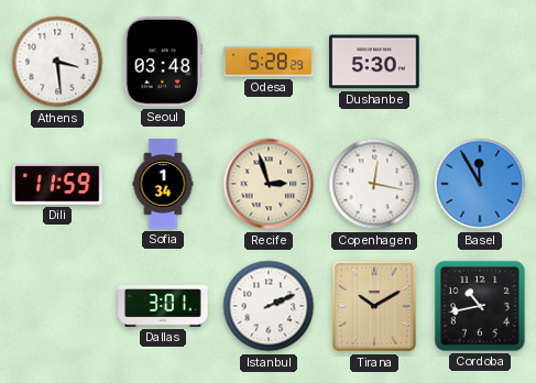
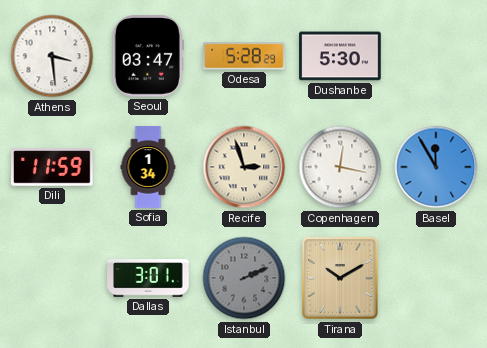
Seoul: 03:48 -> 03:47 (148, 56)
Istanbul dial: white -> grey (244, 278)
Cordoba: 10:43 -> none (480, 306)
